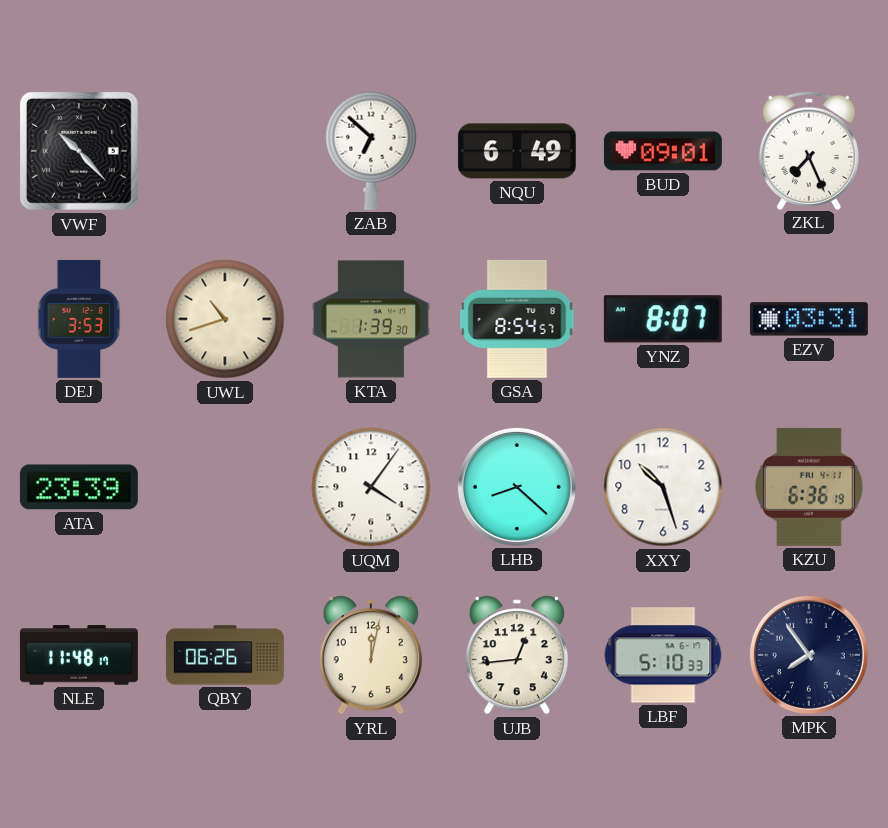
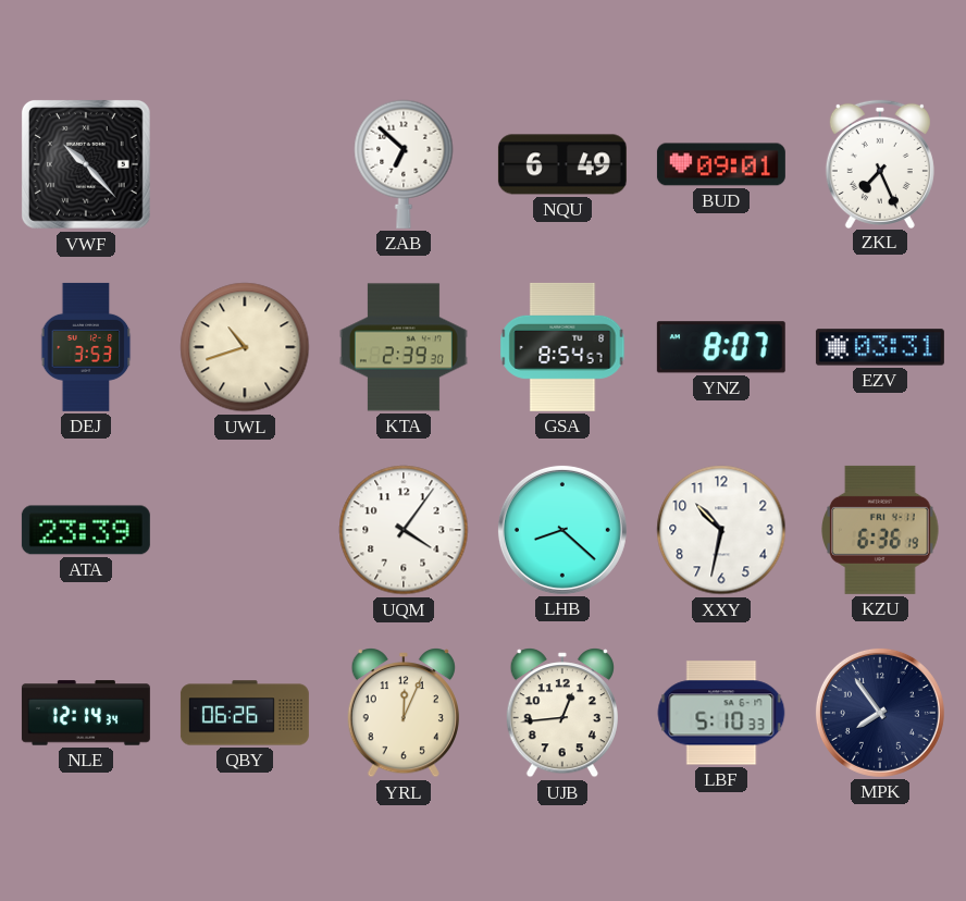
KTA: 1:39 -> 2:39 (404, 347)
XXY: 10:27 -> 10:32 (721, 530)
NLE: 11:48 -> 12:14 (86, 713)
YRL: 12:02 -> 12:04 (404, 713)
